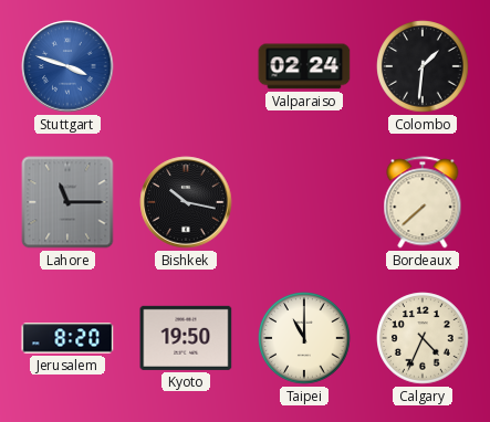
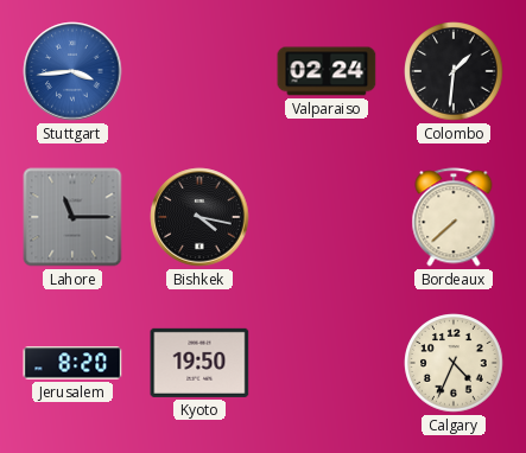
Stuttgart: 3:48 -> 3:44 (72, 71)
Bishkek: 10:17 -> 4:17 (199, 217)
Taipei: 11:00 -> none (304, 338)
